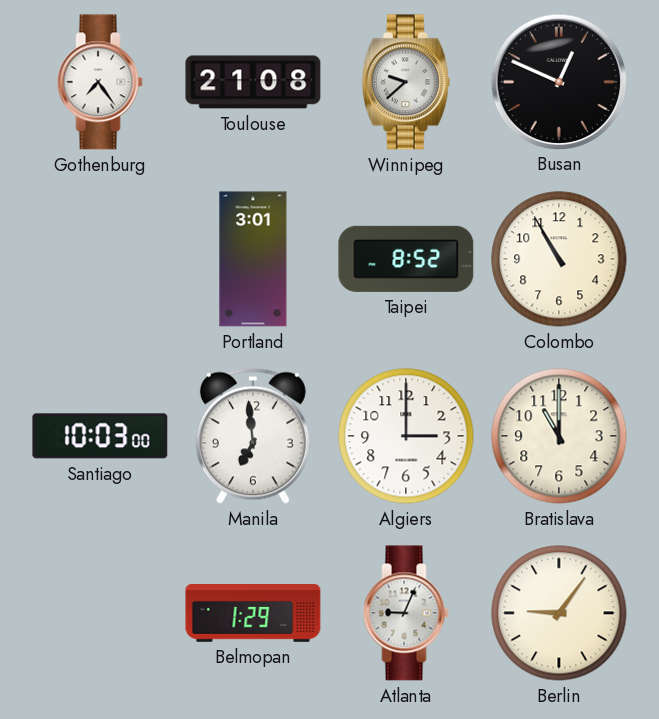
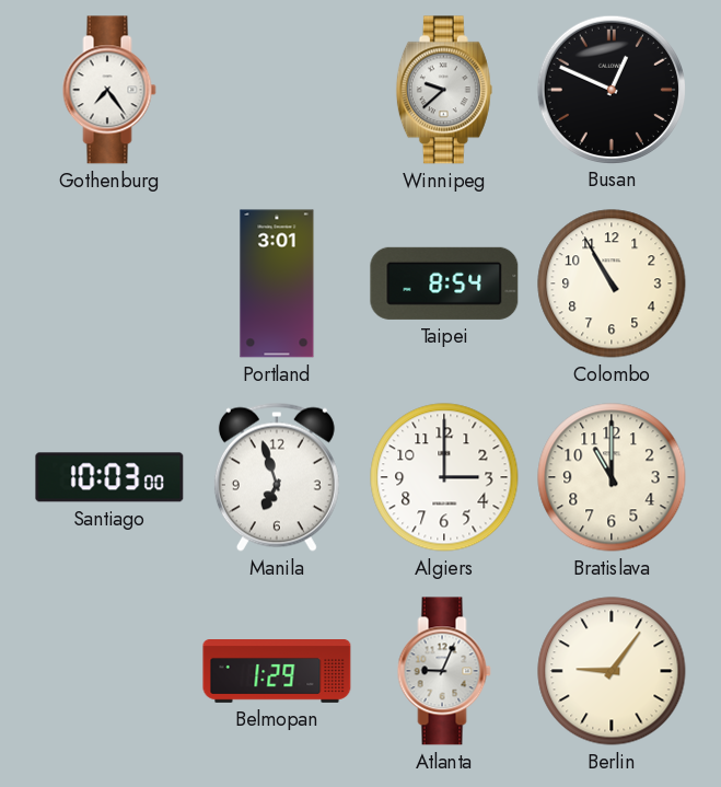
Toulouse: 21:08 -> none (253, 82)
Taipei: 8:52 -> 8:54 (444, 283)
Manila: 6:59 -> 6:57 (277, 477)
